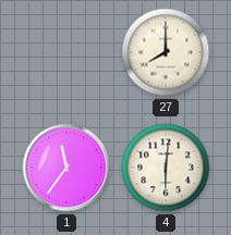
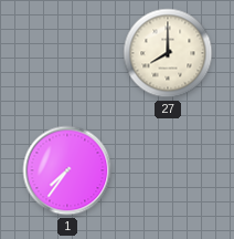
1: 11:36 -> 7:36 (67, 170)
4: 6:01 -> none (166, 168)
